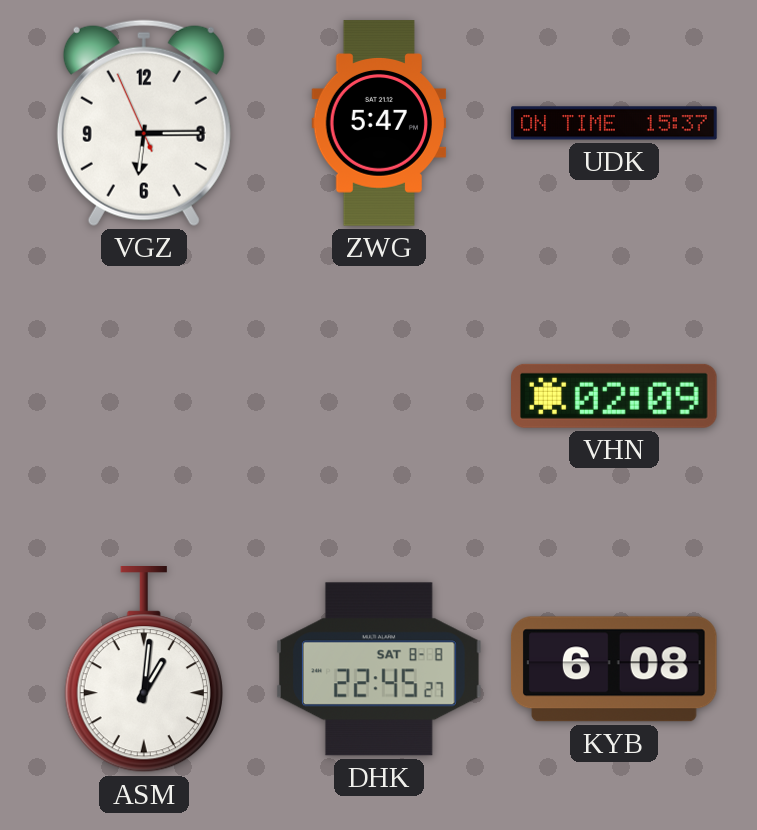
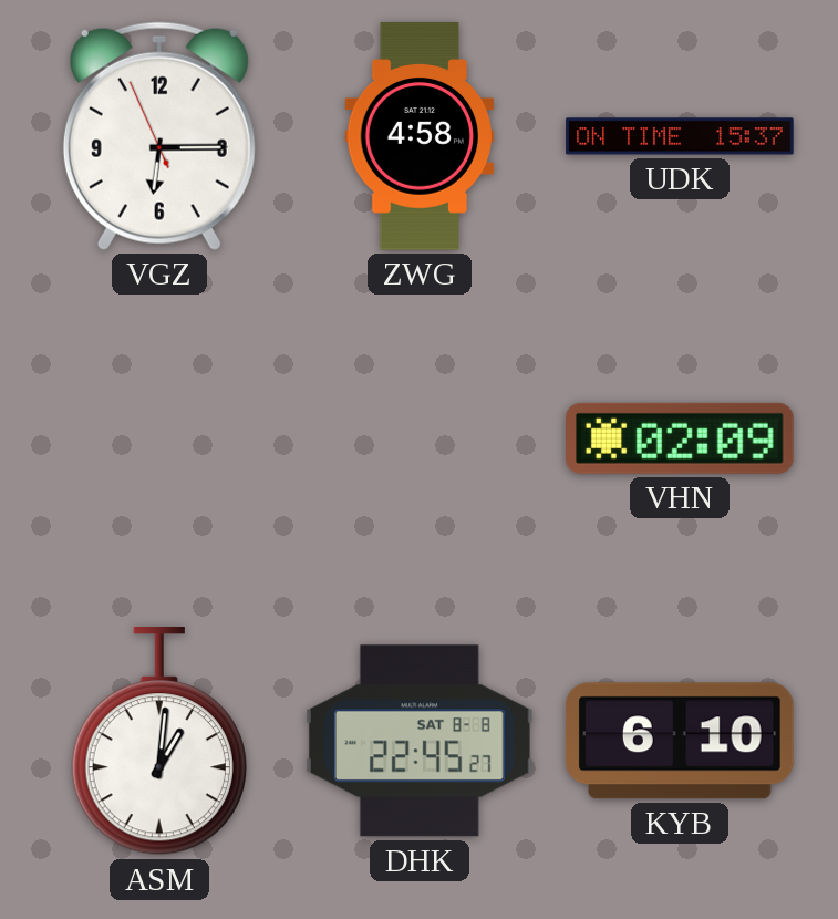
ZWG: 5:47 -> 4:58 (420, 136)
KYB: 6:08 -> 6:10 (680, 741)
